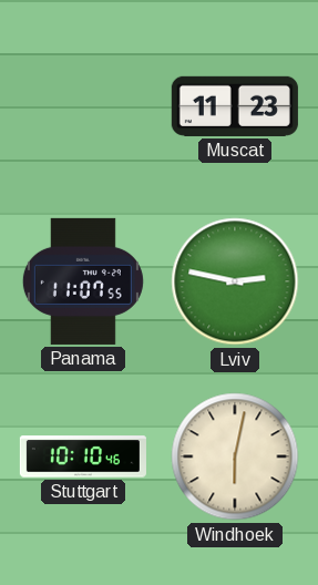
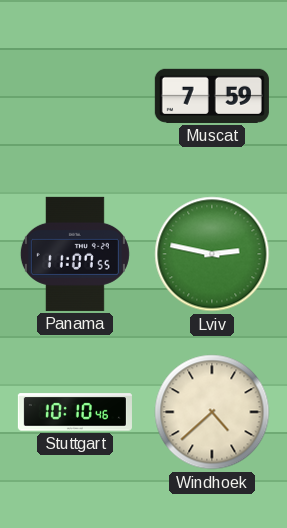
Muscat: 11:23 -> 7:59 (212, 96)
Windhoek: 6:02 -> 4:38 (212, 412)
